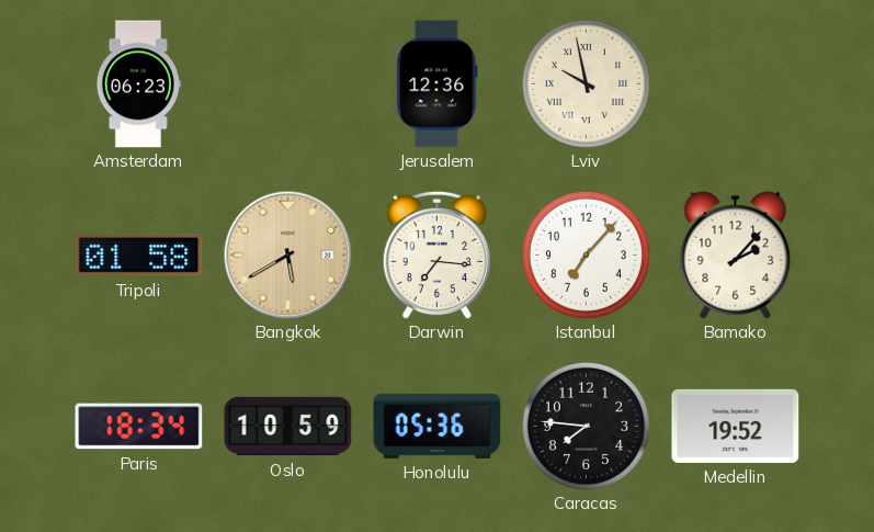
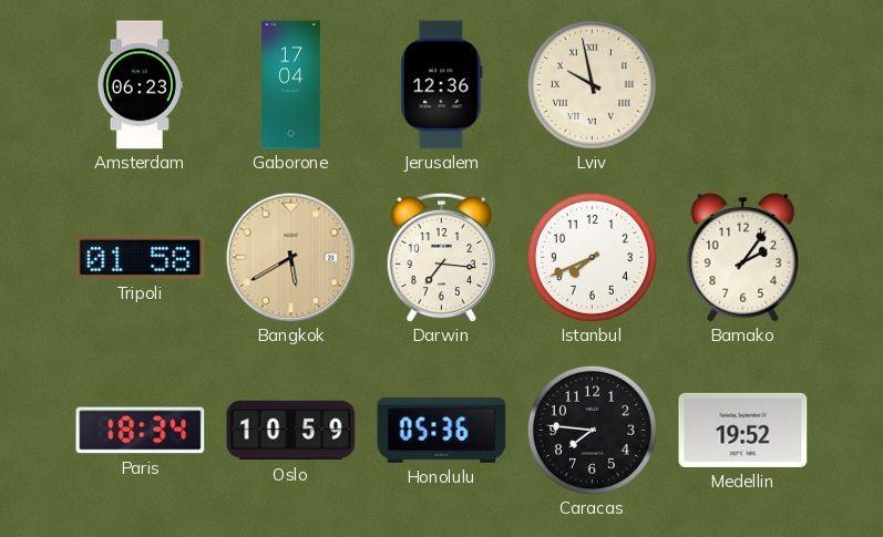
Gaborone: none -> 17:04 (291, 85)
Istanbul: 7:07 -> 7:41 (592, 257)
Bamako: 2:07 -> 2:06 (743, 257)
